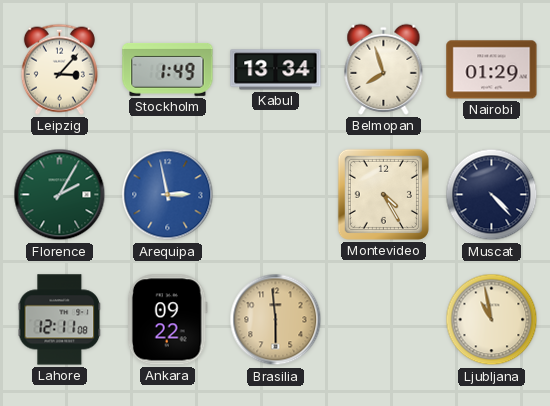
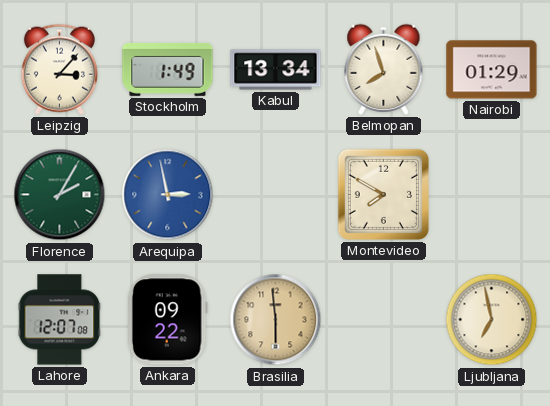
Montevideo: 4:25 -> 7:50 (383, 194)
Muscat: 4:23 -> none (492, 195)
Lahore: 12:11 -> 12:07 (60, 320)
Ljubljana: 10:58 -> 6:58 (492, 320)
